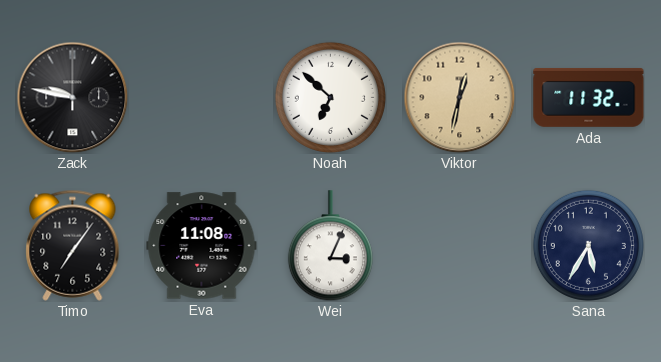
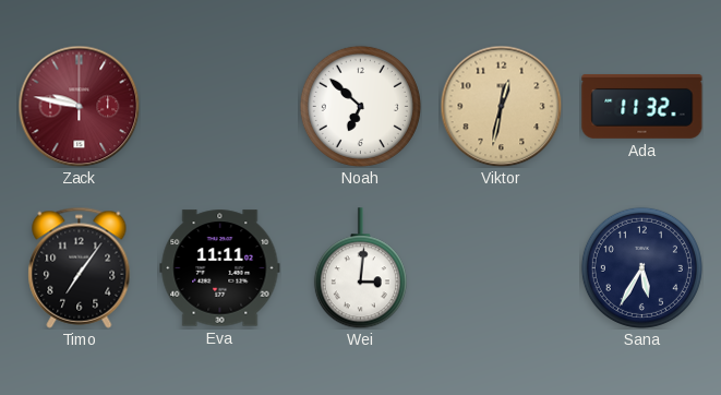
Zack dial: black -> burgundy (79, 106)
Eva: 11:08 -> 11:11 (220, 268)
Wei: 3:04 -> 3:01 (360, 268)
